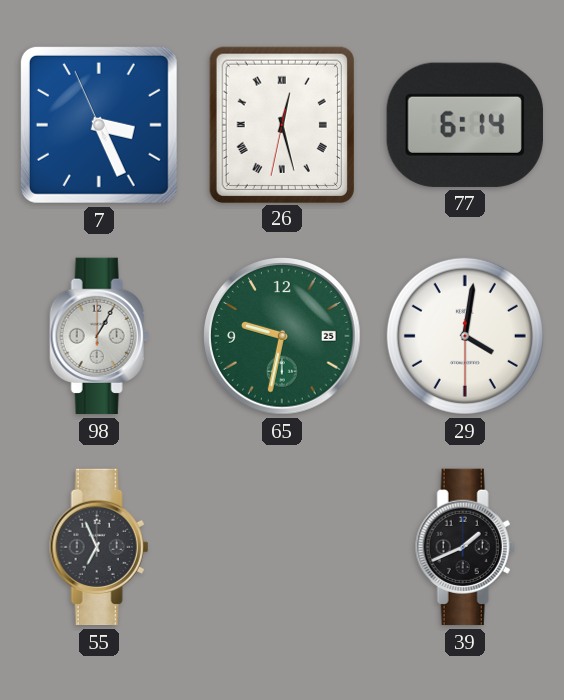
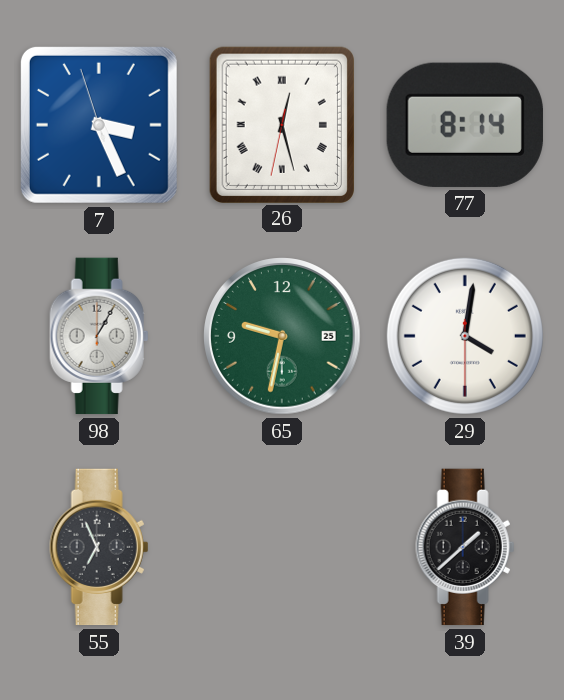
7: 3:25:56 -> 3:25:57 (99, 125)
77: 6:14 -> 8:14 (465, 125)
39: 1:41 -> 1:38 (465, 547)
